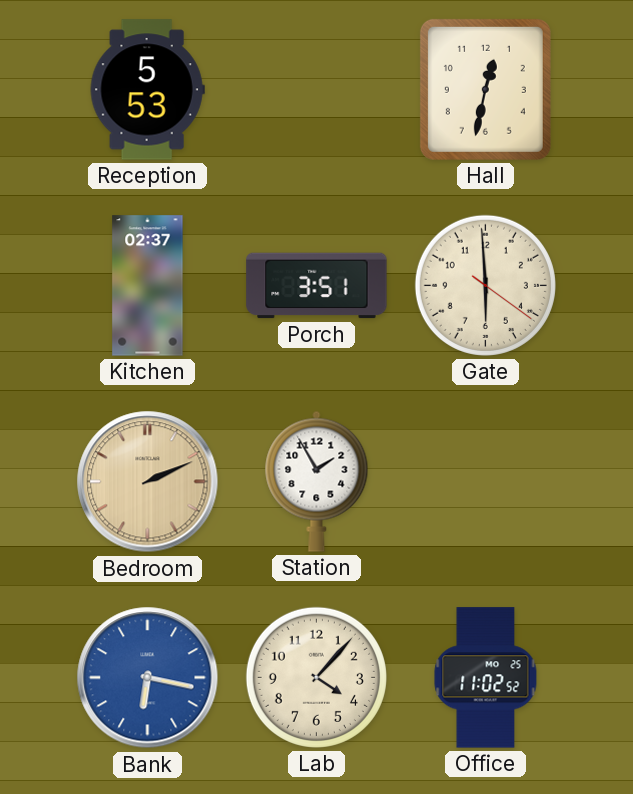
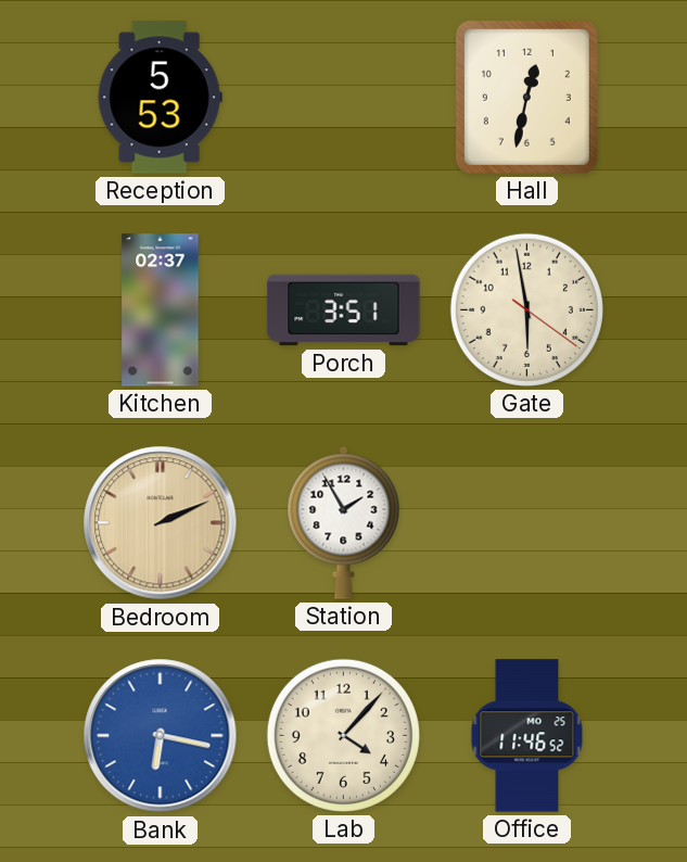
Gate: 5:59 -> 5:58 (526, 309)
Office: 11:02 -> 11:46 (527, 736)
